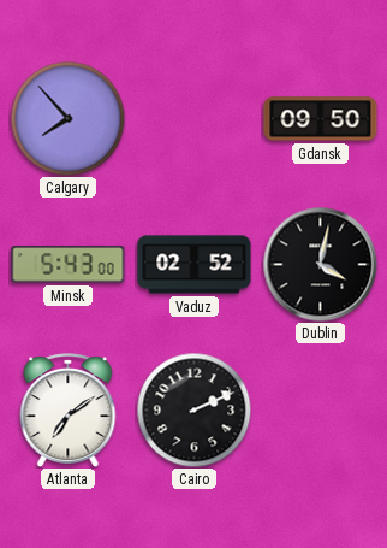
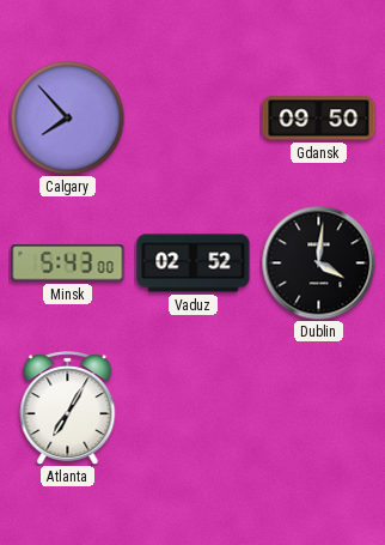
Dublin: 4:02 -> 4:01 (318, 262)
Atlanta: 7:09 -> 7:05 (68, 407)
Cairo: 2:11 -> none (194, 409)
